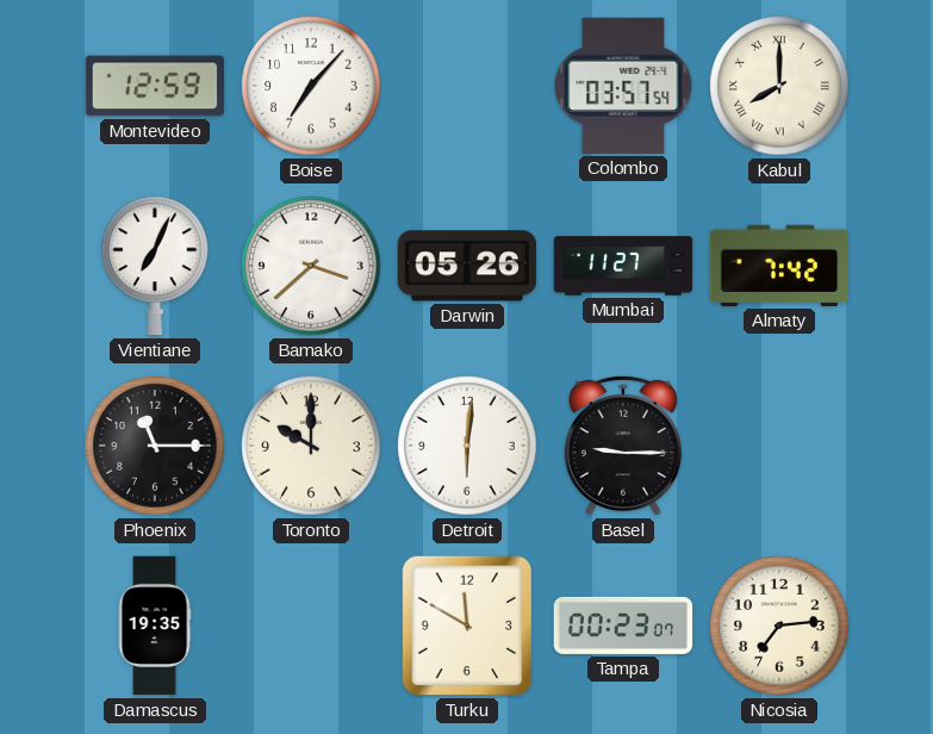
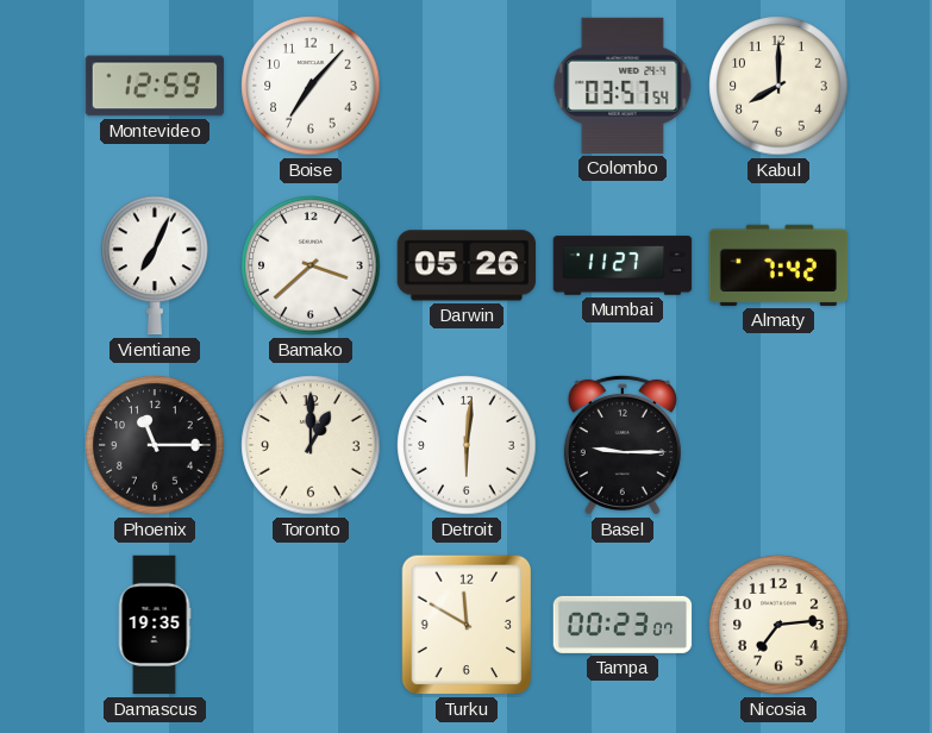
Kabul numerals: Roman -> Arabic (778, 86)
Toronto: 10:00 -> 1:00 (311, 445)
